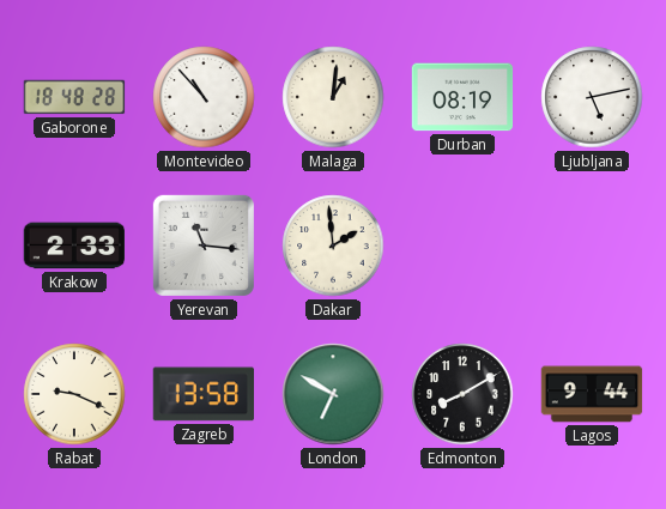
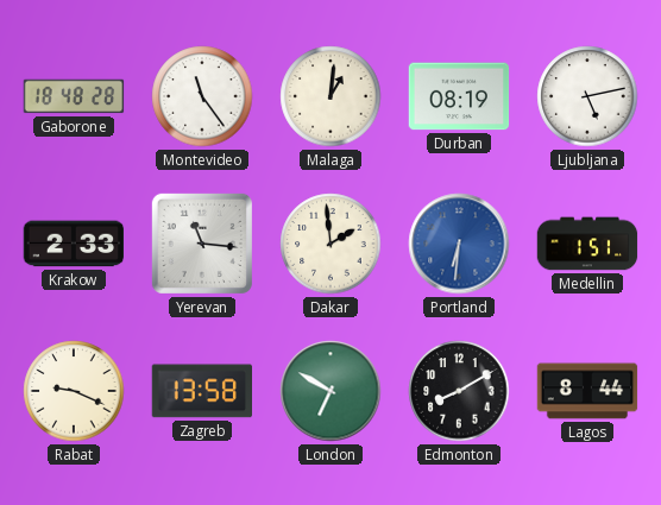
Montevideo: 10:53 -> 11:24 (202, 96)
Portland: none -> 6:31 (459, 244)
Medellin: none -> 1:51 (587, 244)
Lagos: 9:44 -> 8:44 (587, 391)
